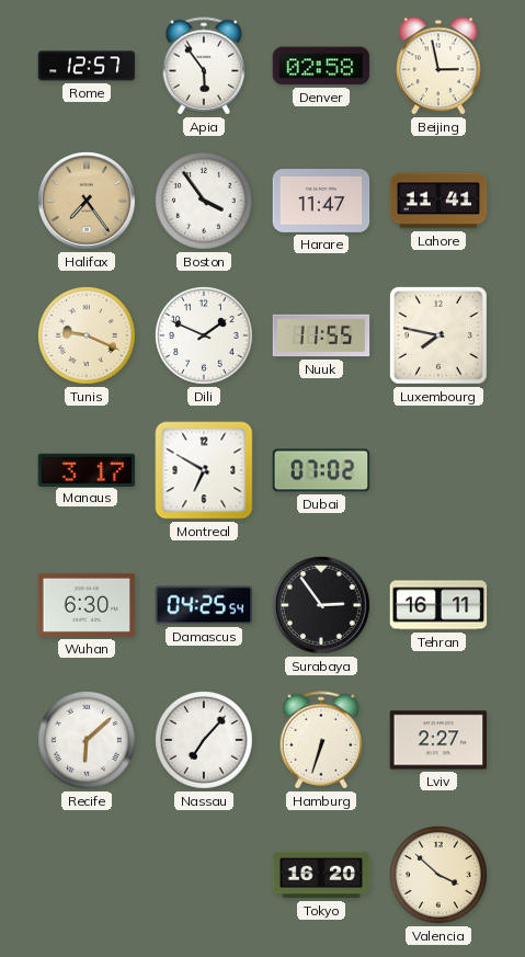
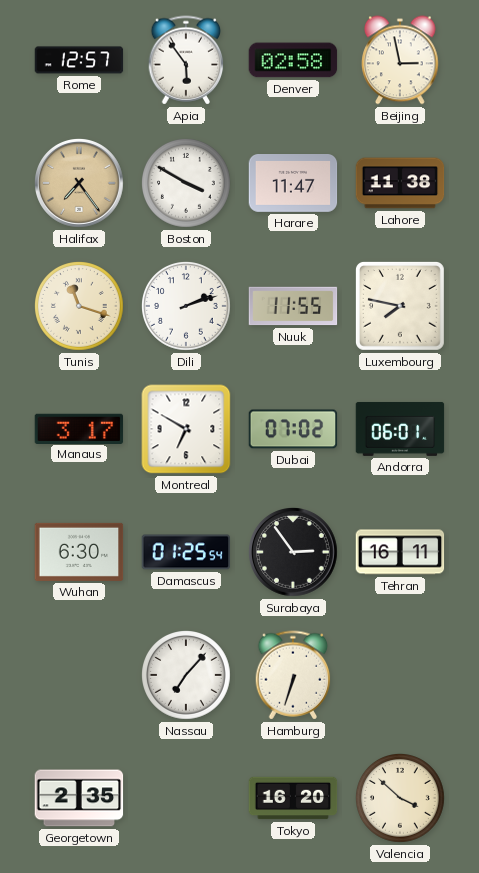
Boston: 3:54 -> 3:50 (187, 184)
Lahore: 11:41 -> 11:38 (400, 183)
Tunis: 9:19 -> 11:18 (80, 307)
Dili: 1:49 -> 2:12 (187, 307)
Andorra: none -> 06:01 (400, 429)
Damascus: 04:25 -> 01:25 (186, 552)
Recife: 6:08 -> none (88, 741)
Lviv: 2:27 -> none (438, 740)
Georgetown: none -> 2:35 (79, 798)
